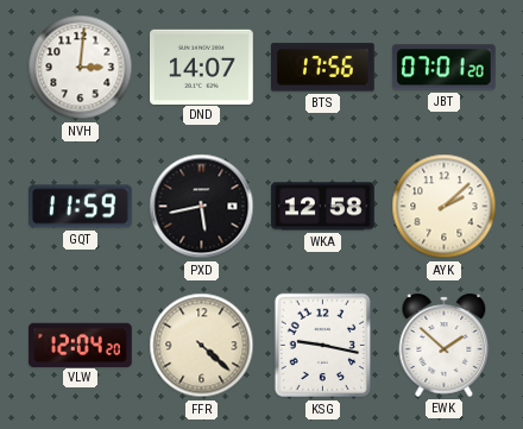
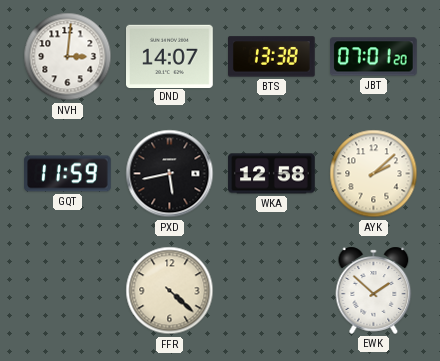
BTS: 17:56 -> 13:38 (272, 57)
VLW: 12:04 -> none (81, 345)
KSG: 9:17 -> none (322, 346)
